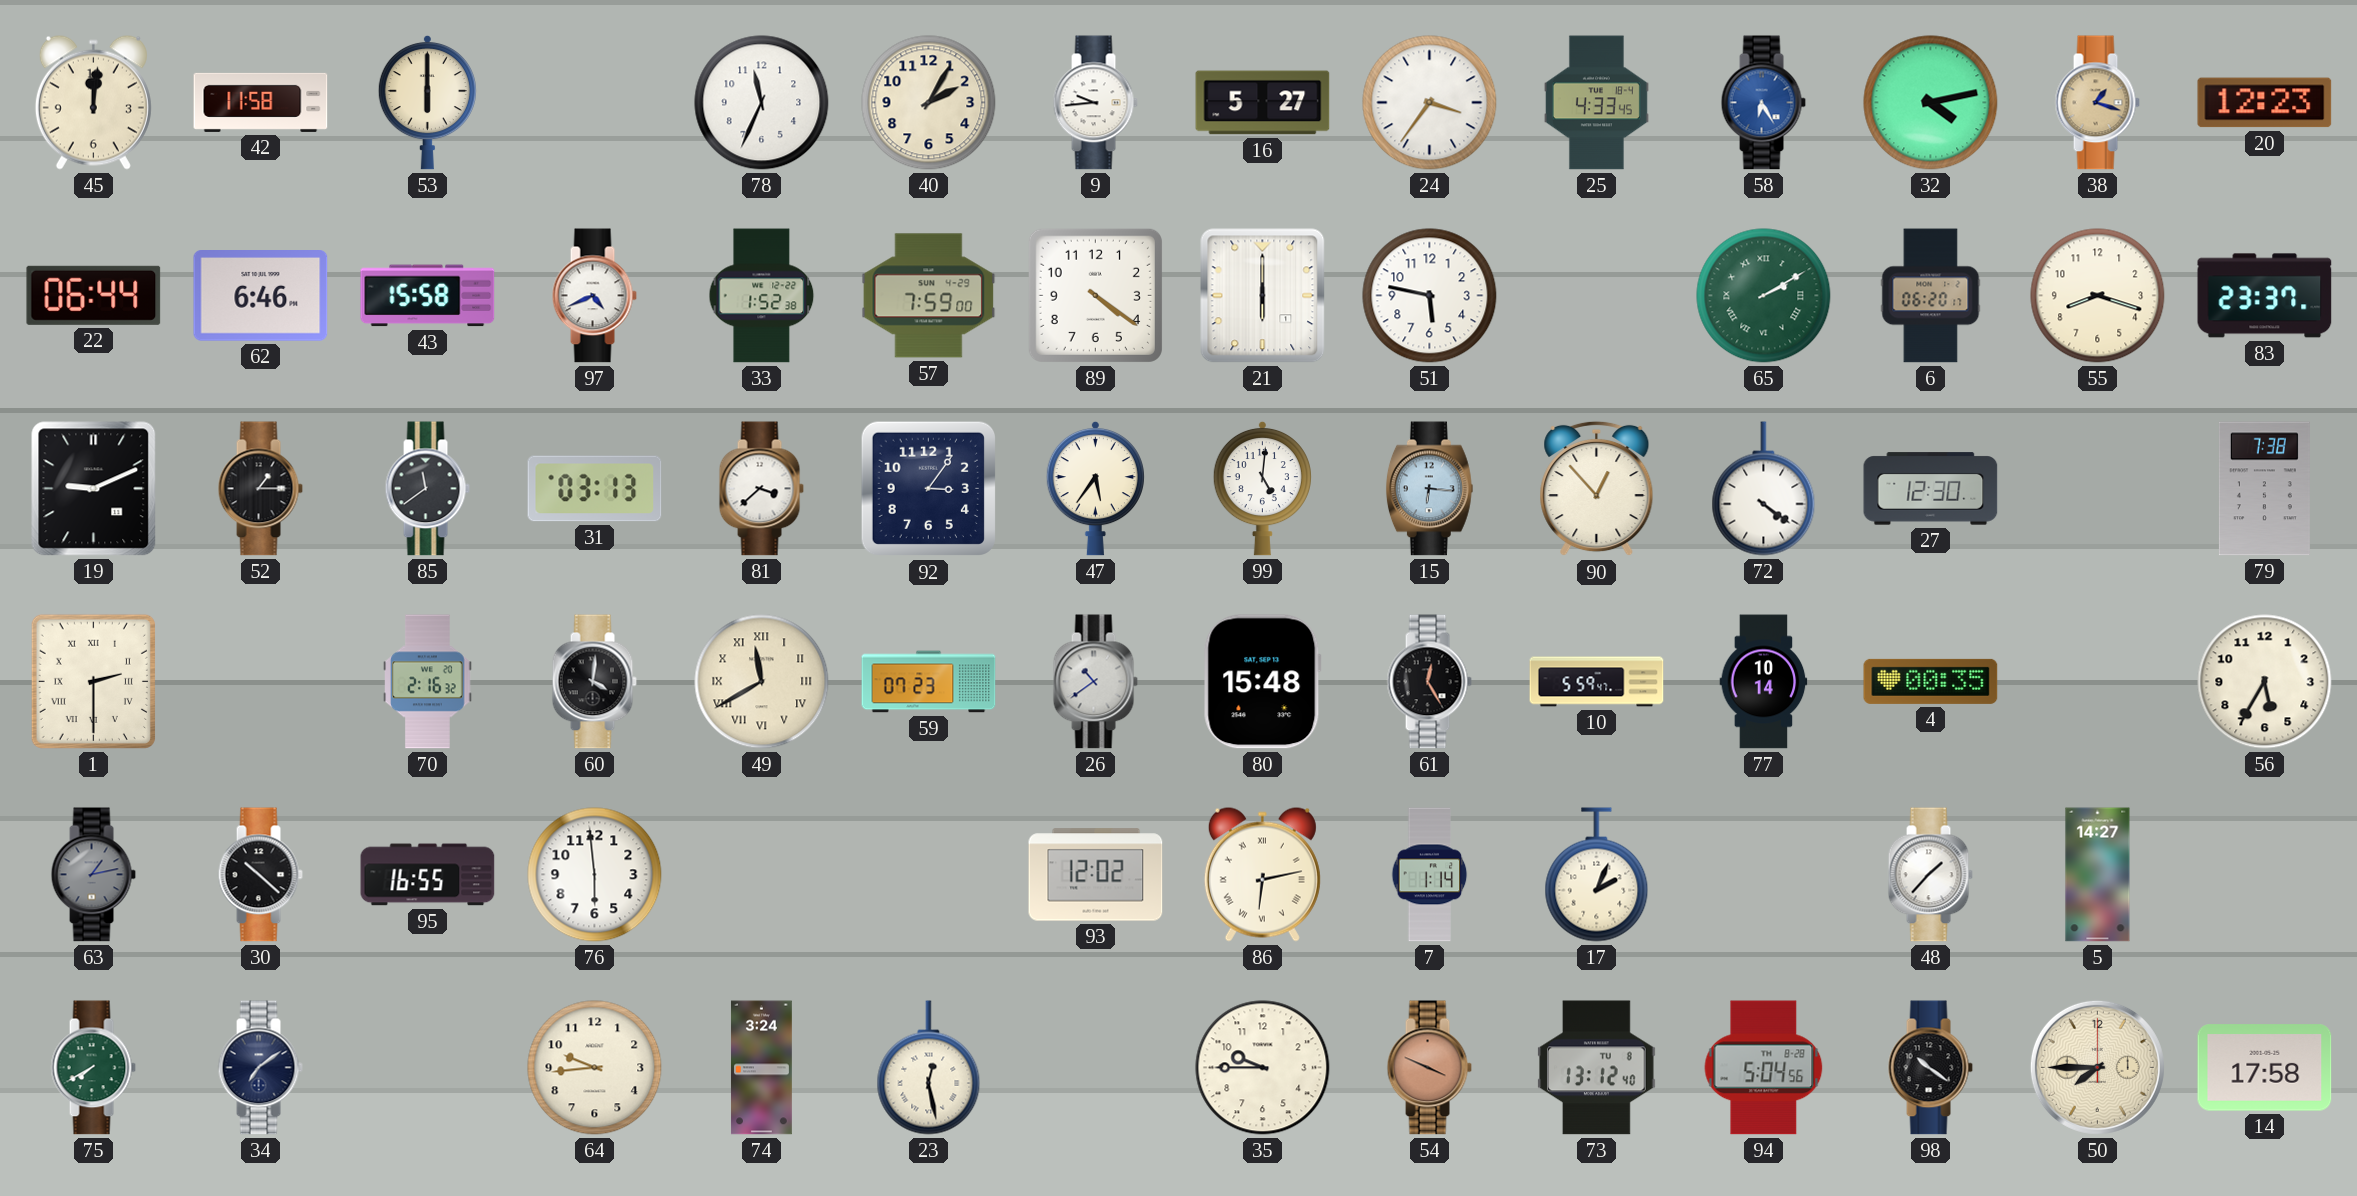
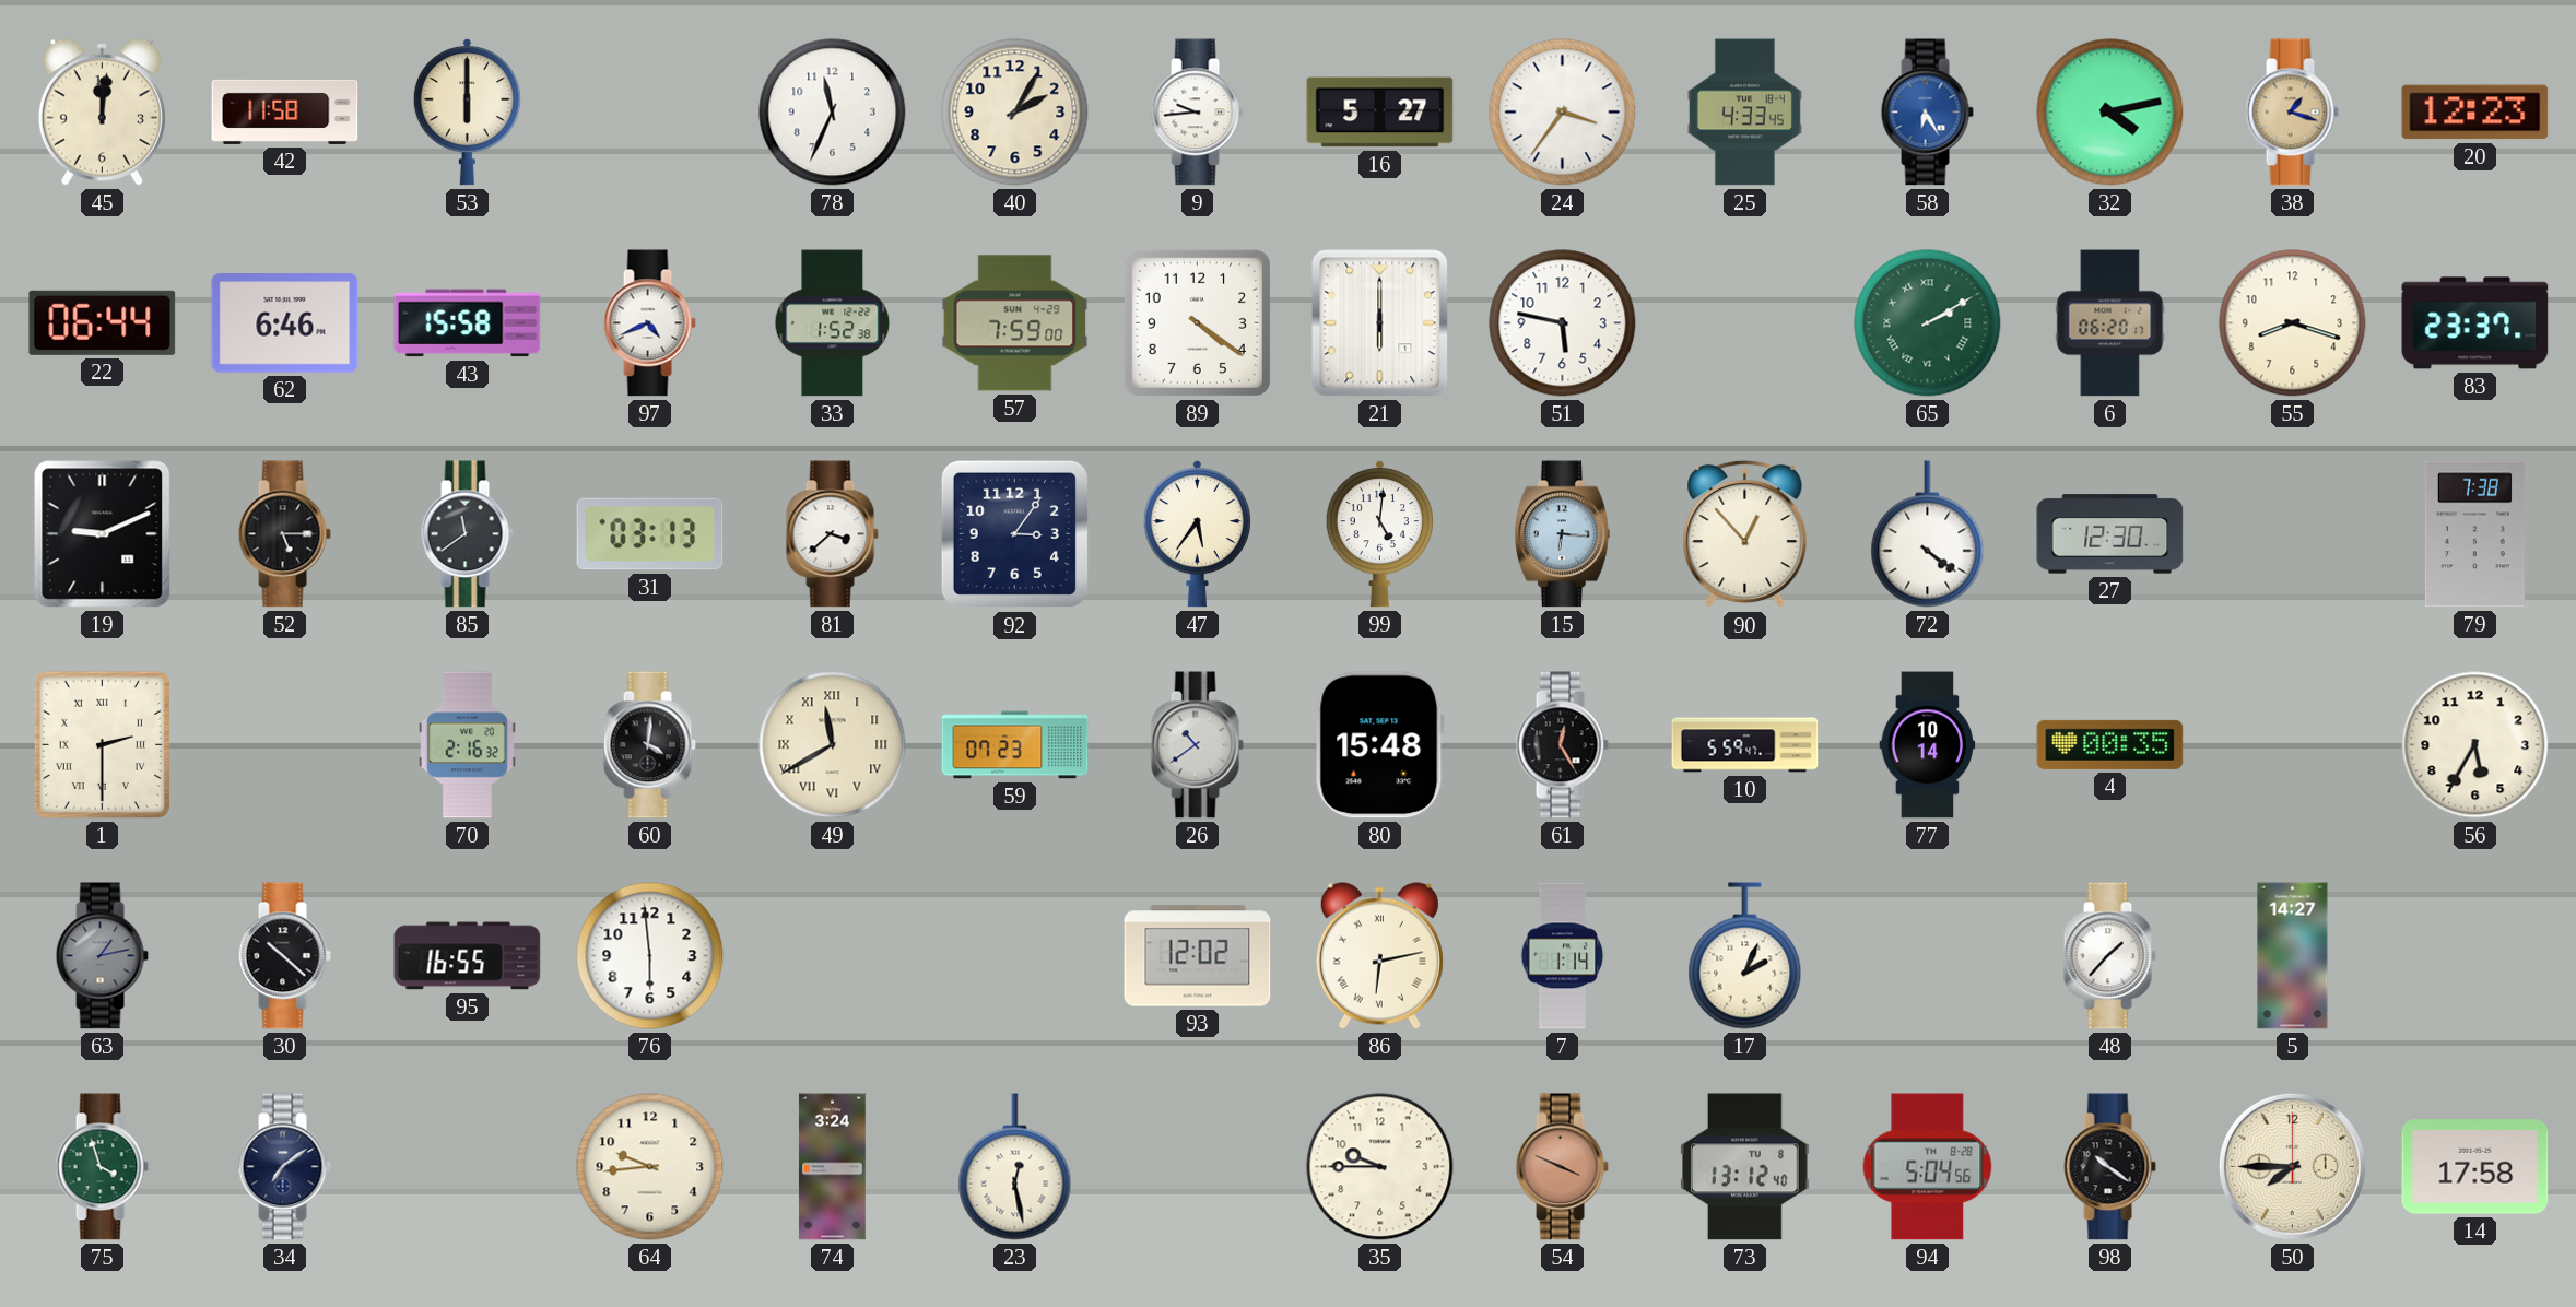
52: 1:15 -> 5:15 (284, 534)
75: 7:40 -> 3:57 (102, 1167)
